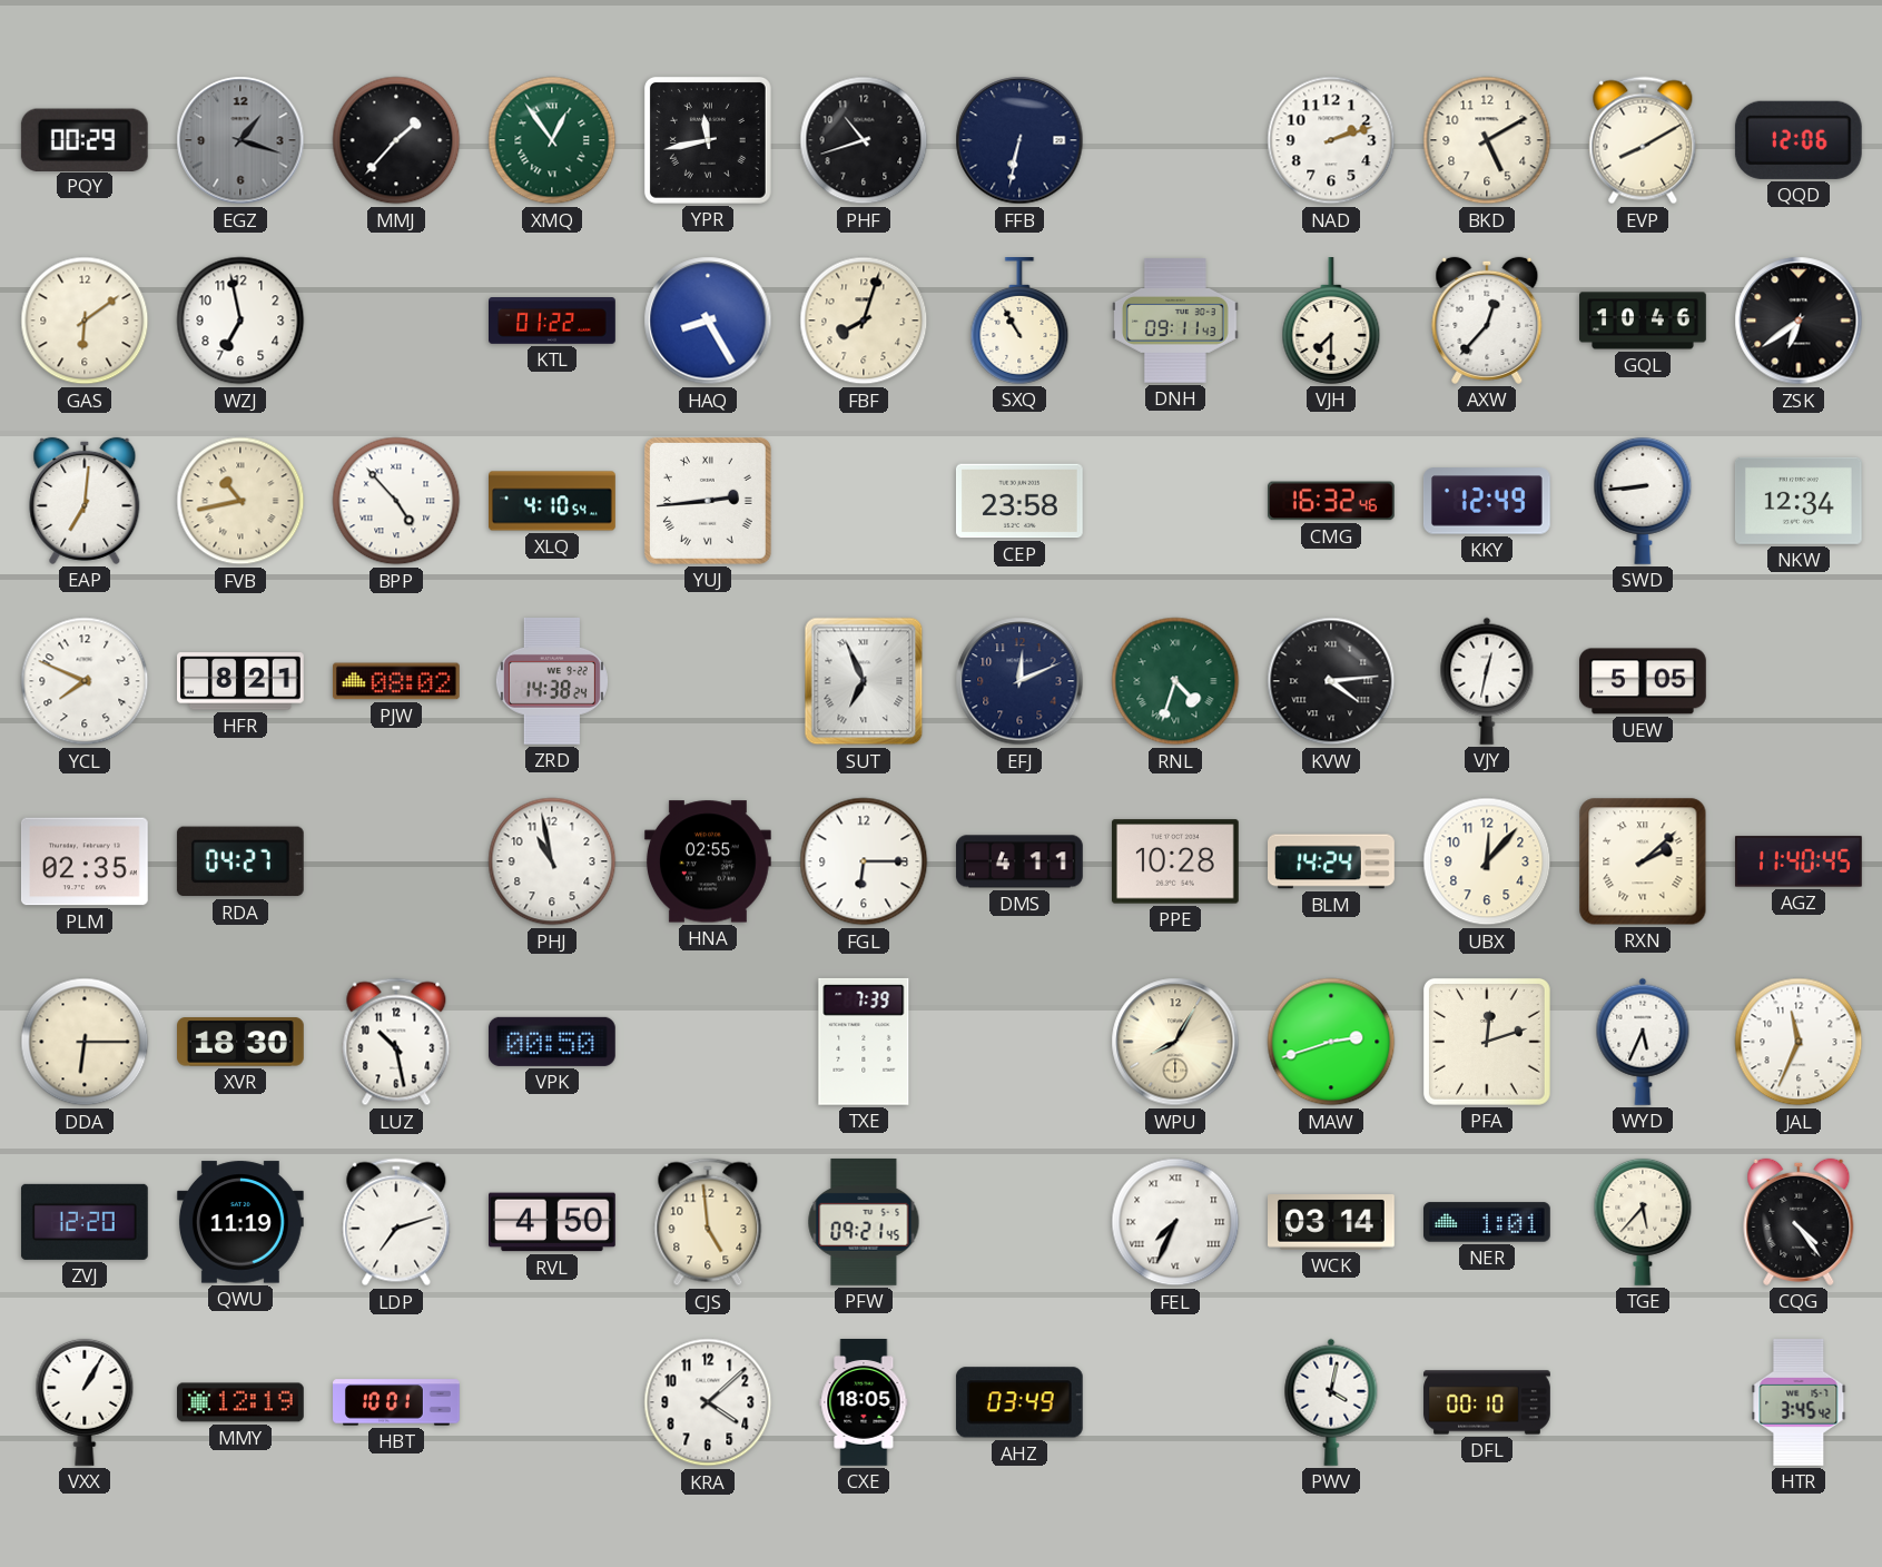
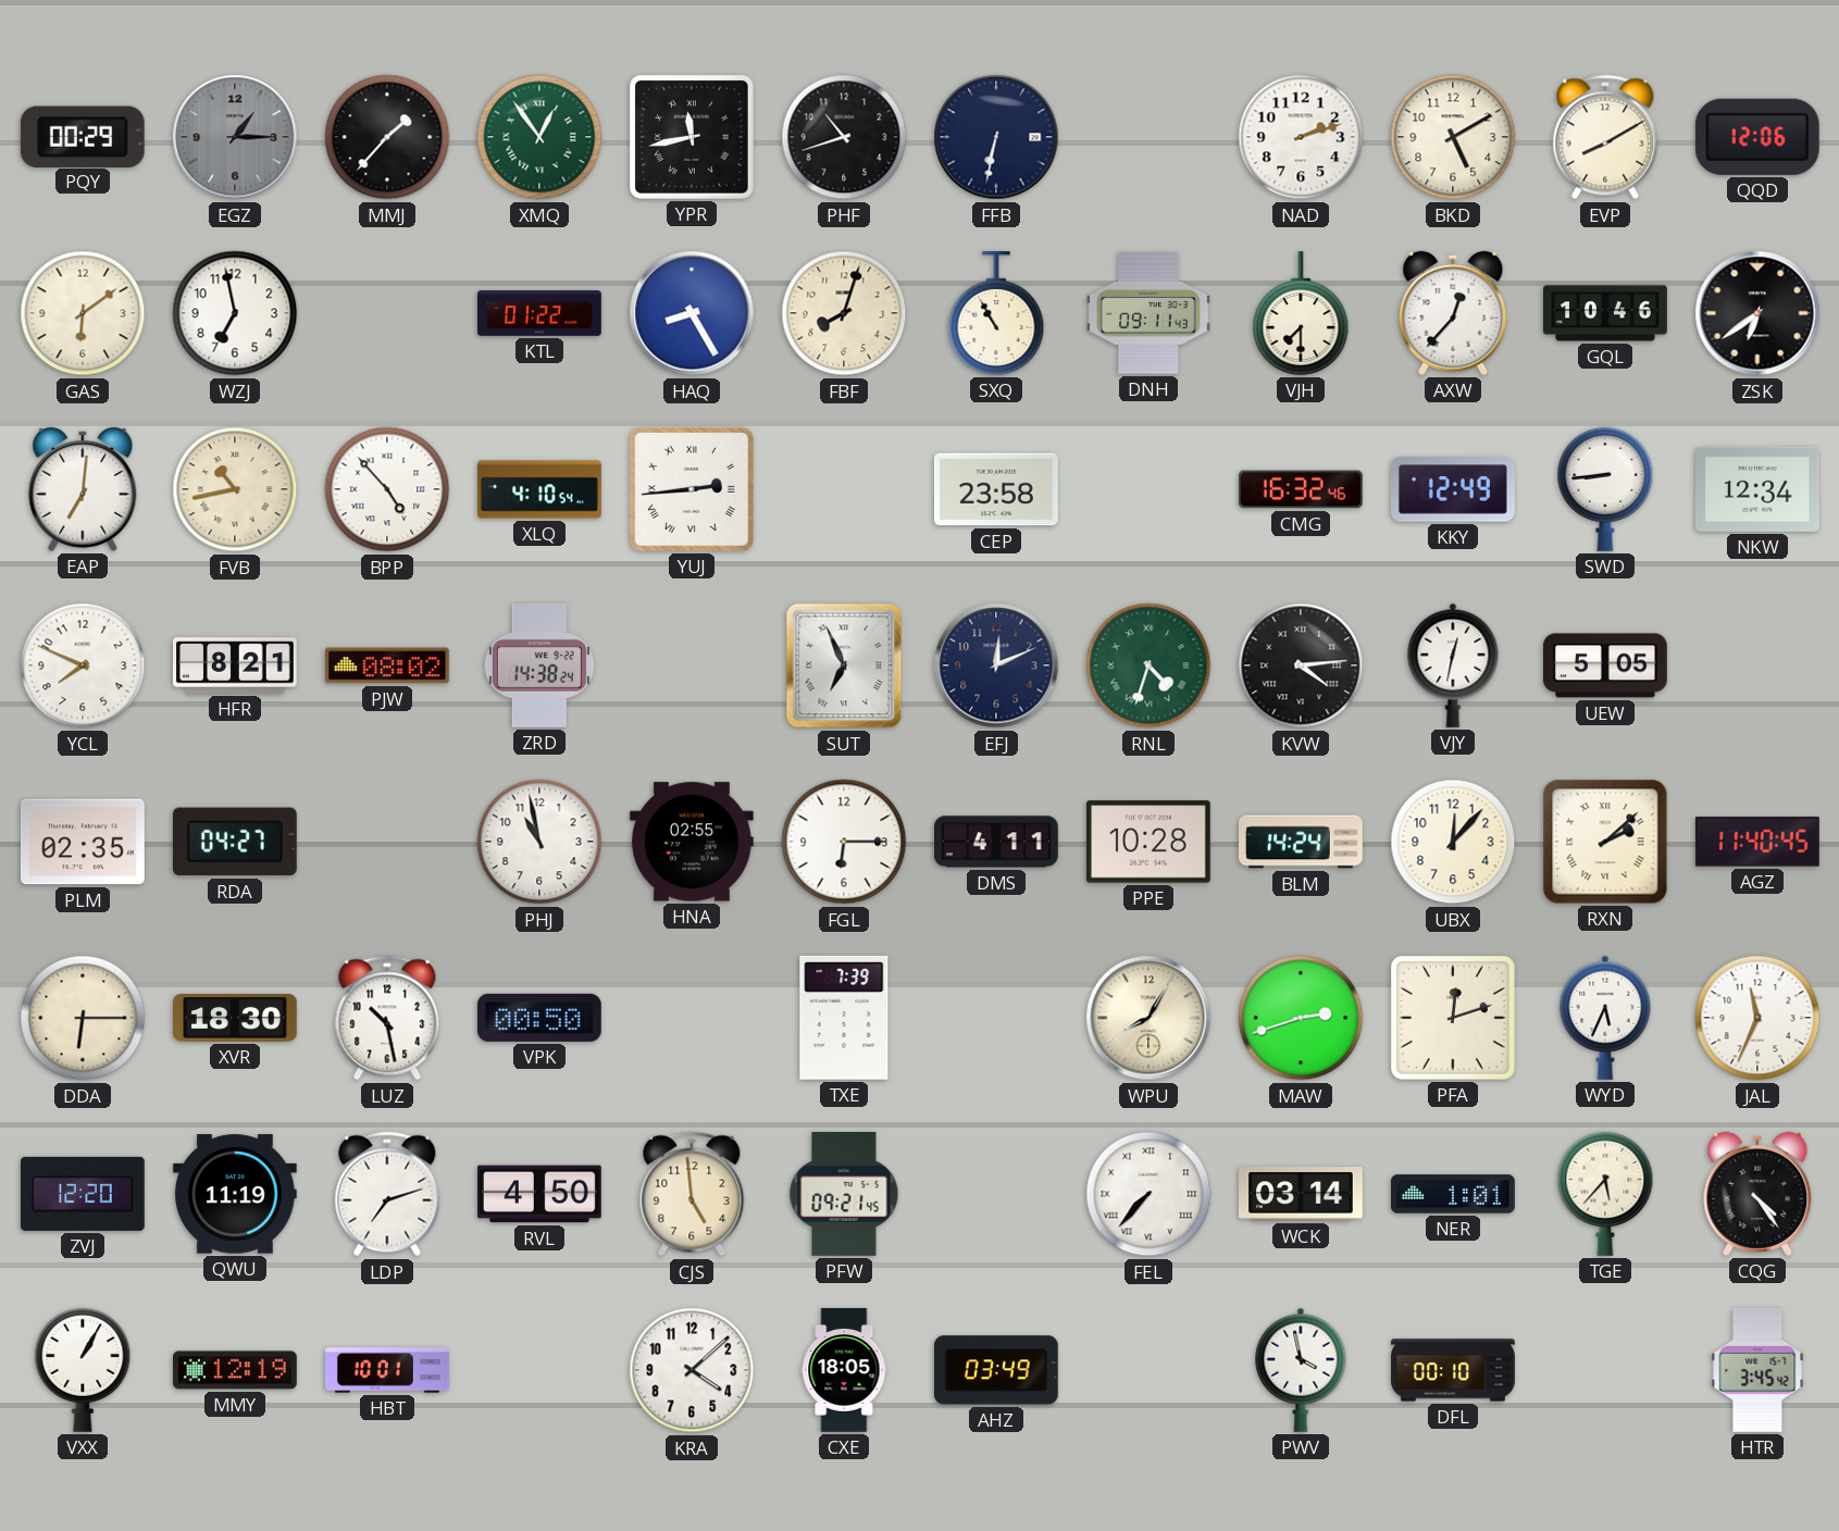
EGZ: 1:18 -> 1:15 (235, 137)
FEL: 7:34 -> 7:37 (1148, 1194)
PWV: 4:02 -> 3:58 (1301, 1370)
